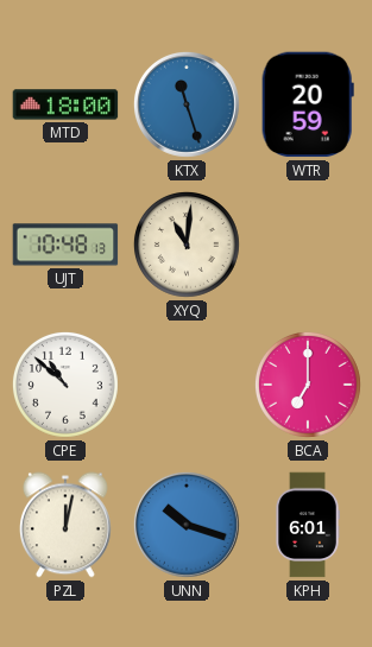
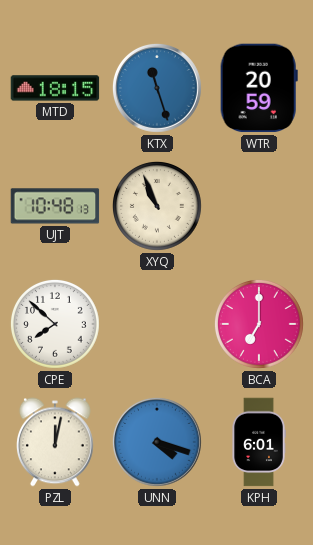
MTD: 18:00 -> 18:15 (55, 88)
XYQ: 11:01 -> 10:56 (157, 206)
CPE: 10:52 -> 7:52 (55, 324)
UNN: 10:18 -> 4:18 (157, 442)
